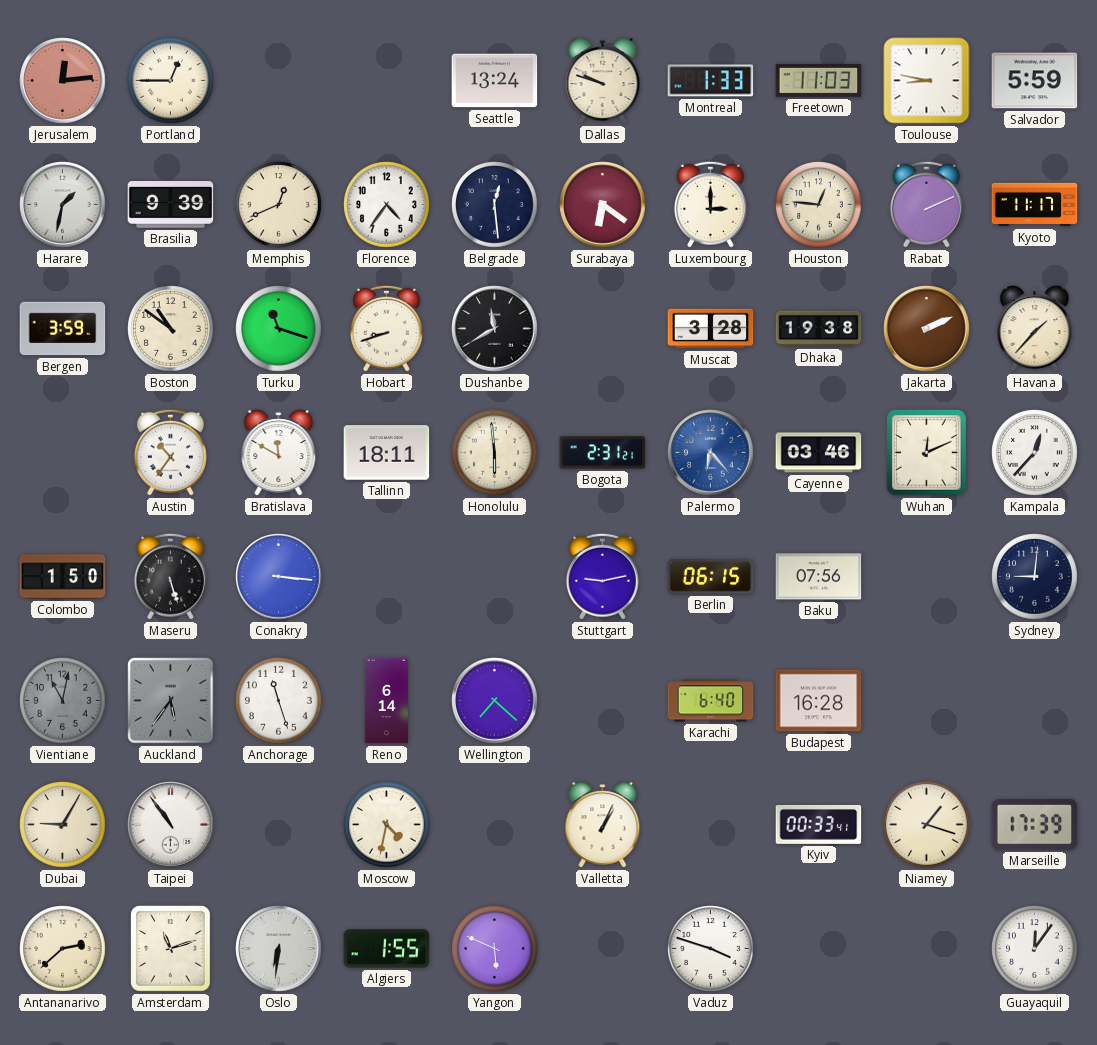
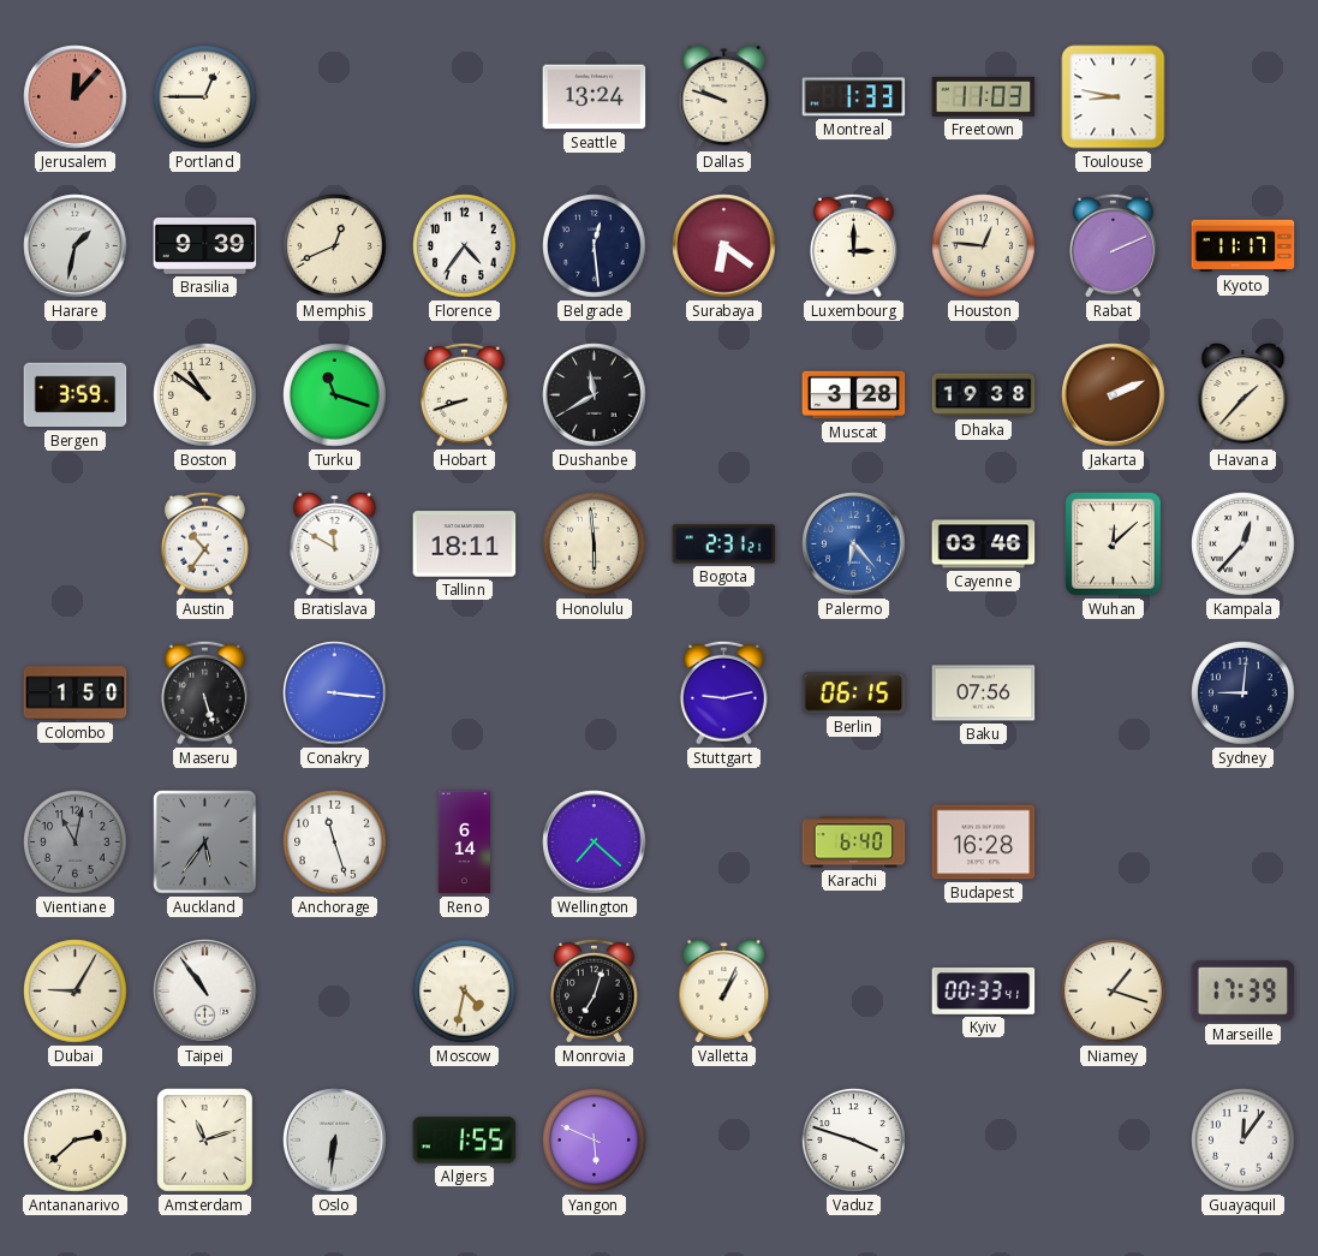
Jerusalem: 12:14 -> 12:07 (76, 97)
Salvador: 5:59 -> none (1035, 81)
Wuhan: 12:11 -> 12:08 (1114, 544)
Monrovia: none -> 7:03 (594, 990)
